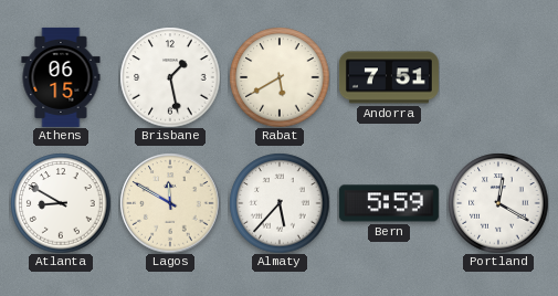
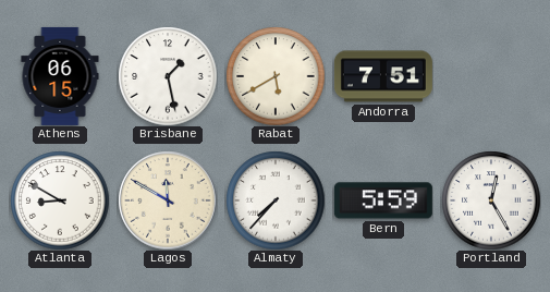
Almaty: 5:37 -> 7:37 (276, 200)
Portland: 12:20 -> 12:25 (491, 200)
